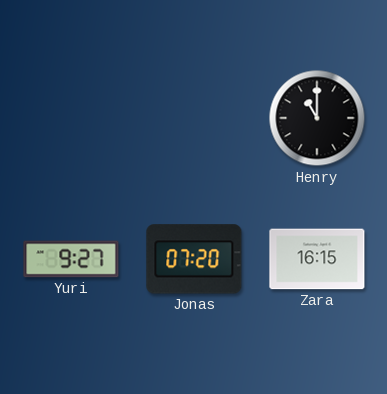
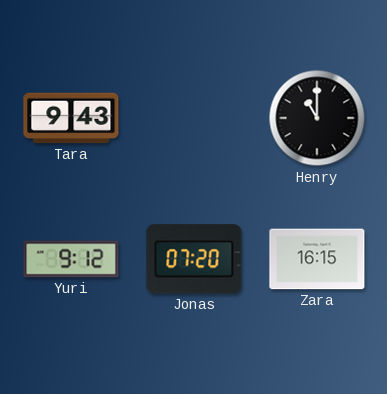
Tara: none -> 9:43 (71, 118)
Yuri: 9:27 -> 9:12 (71, 259)
